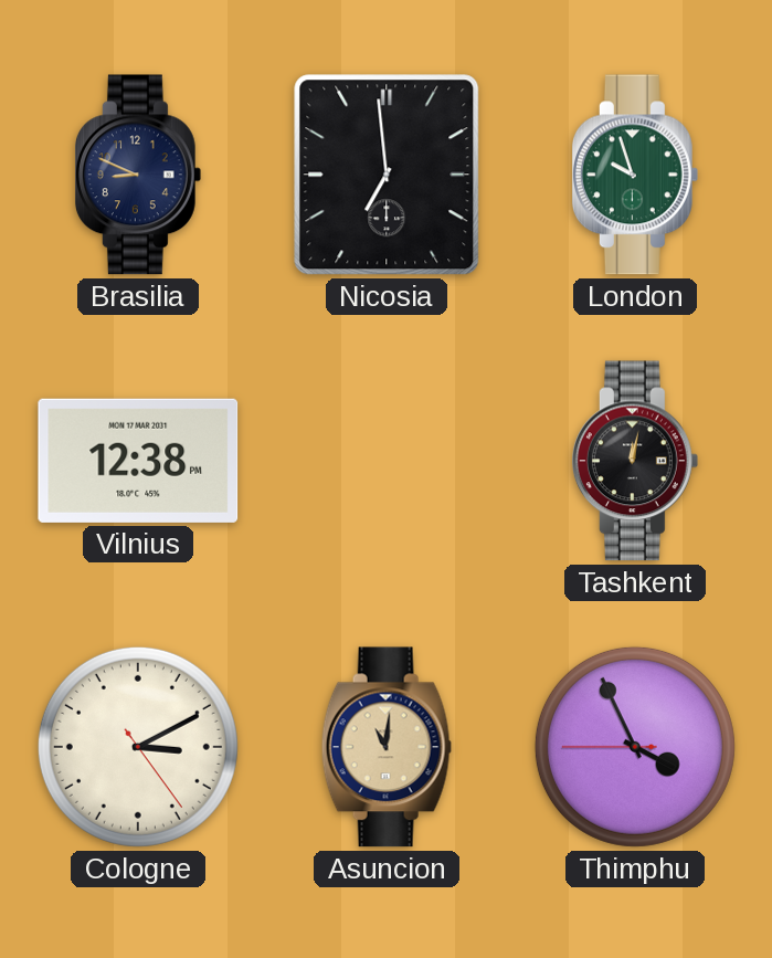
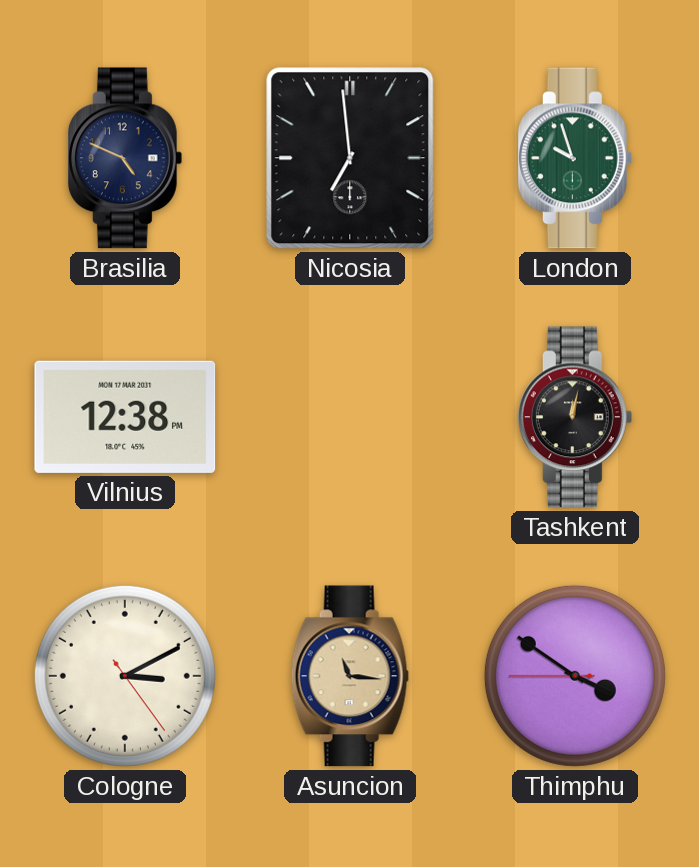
Brasilia: 8:49 -> 4:49 (125, 158)
Asuncion: 11:01 -> 11:16 (350, 676)
Thimphu: 3:55 -> 3:50 (575, 676)
